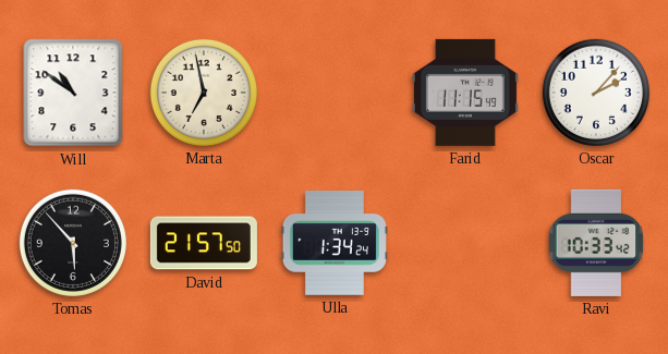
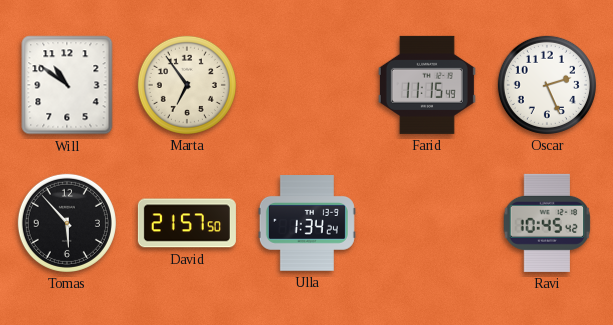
Marta: 6:58 -> 6:54 (187, 85)
Oscar: 2:07 -> 2:26 (547, 85)
Ravi: 10:33 -> 10:45 (547, 223)
